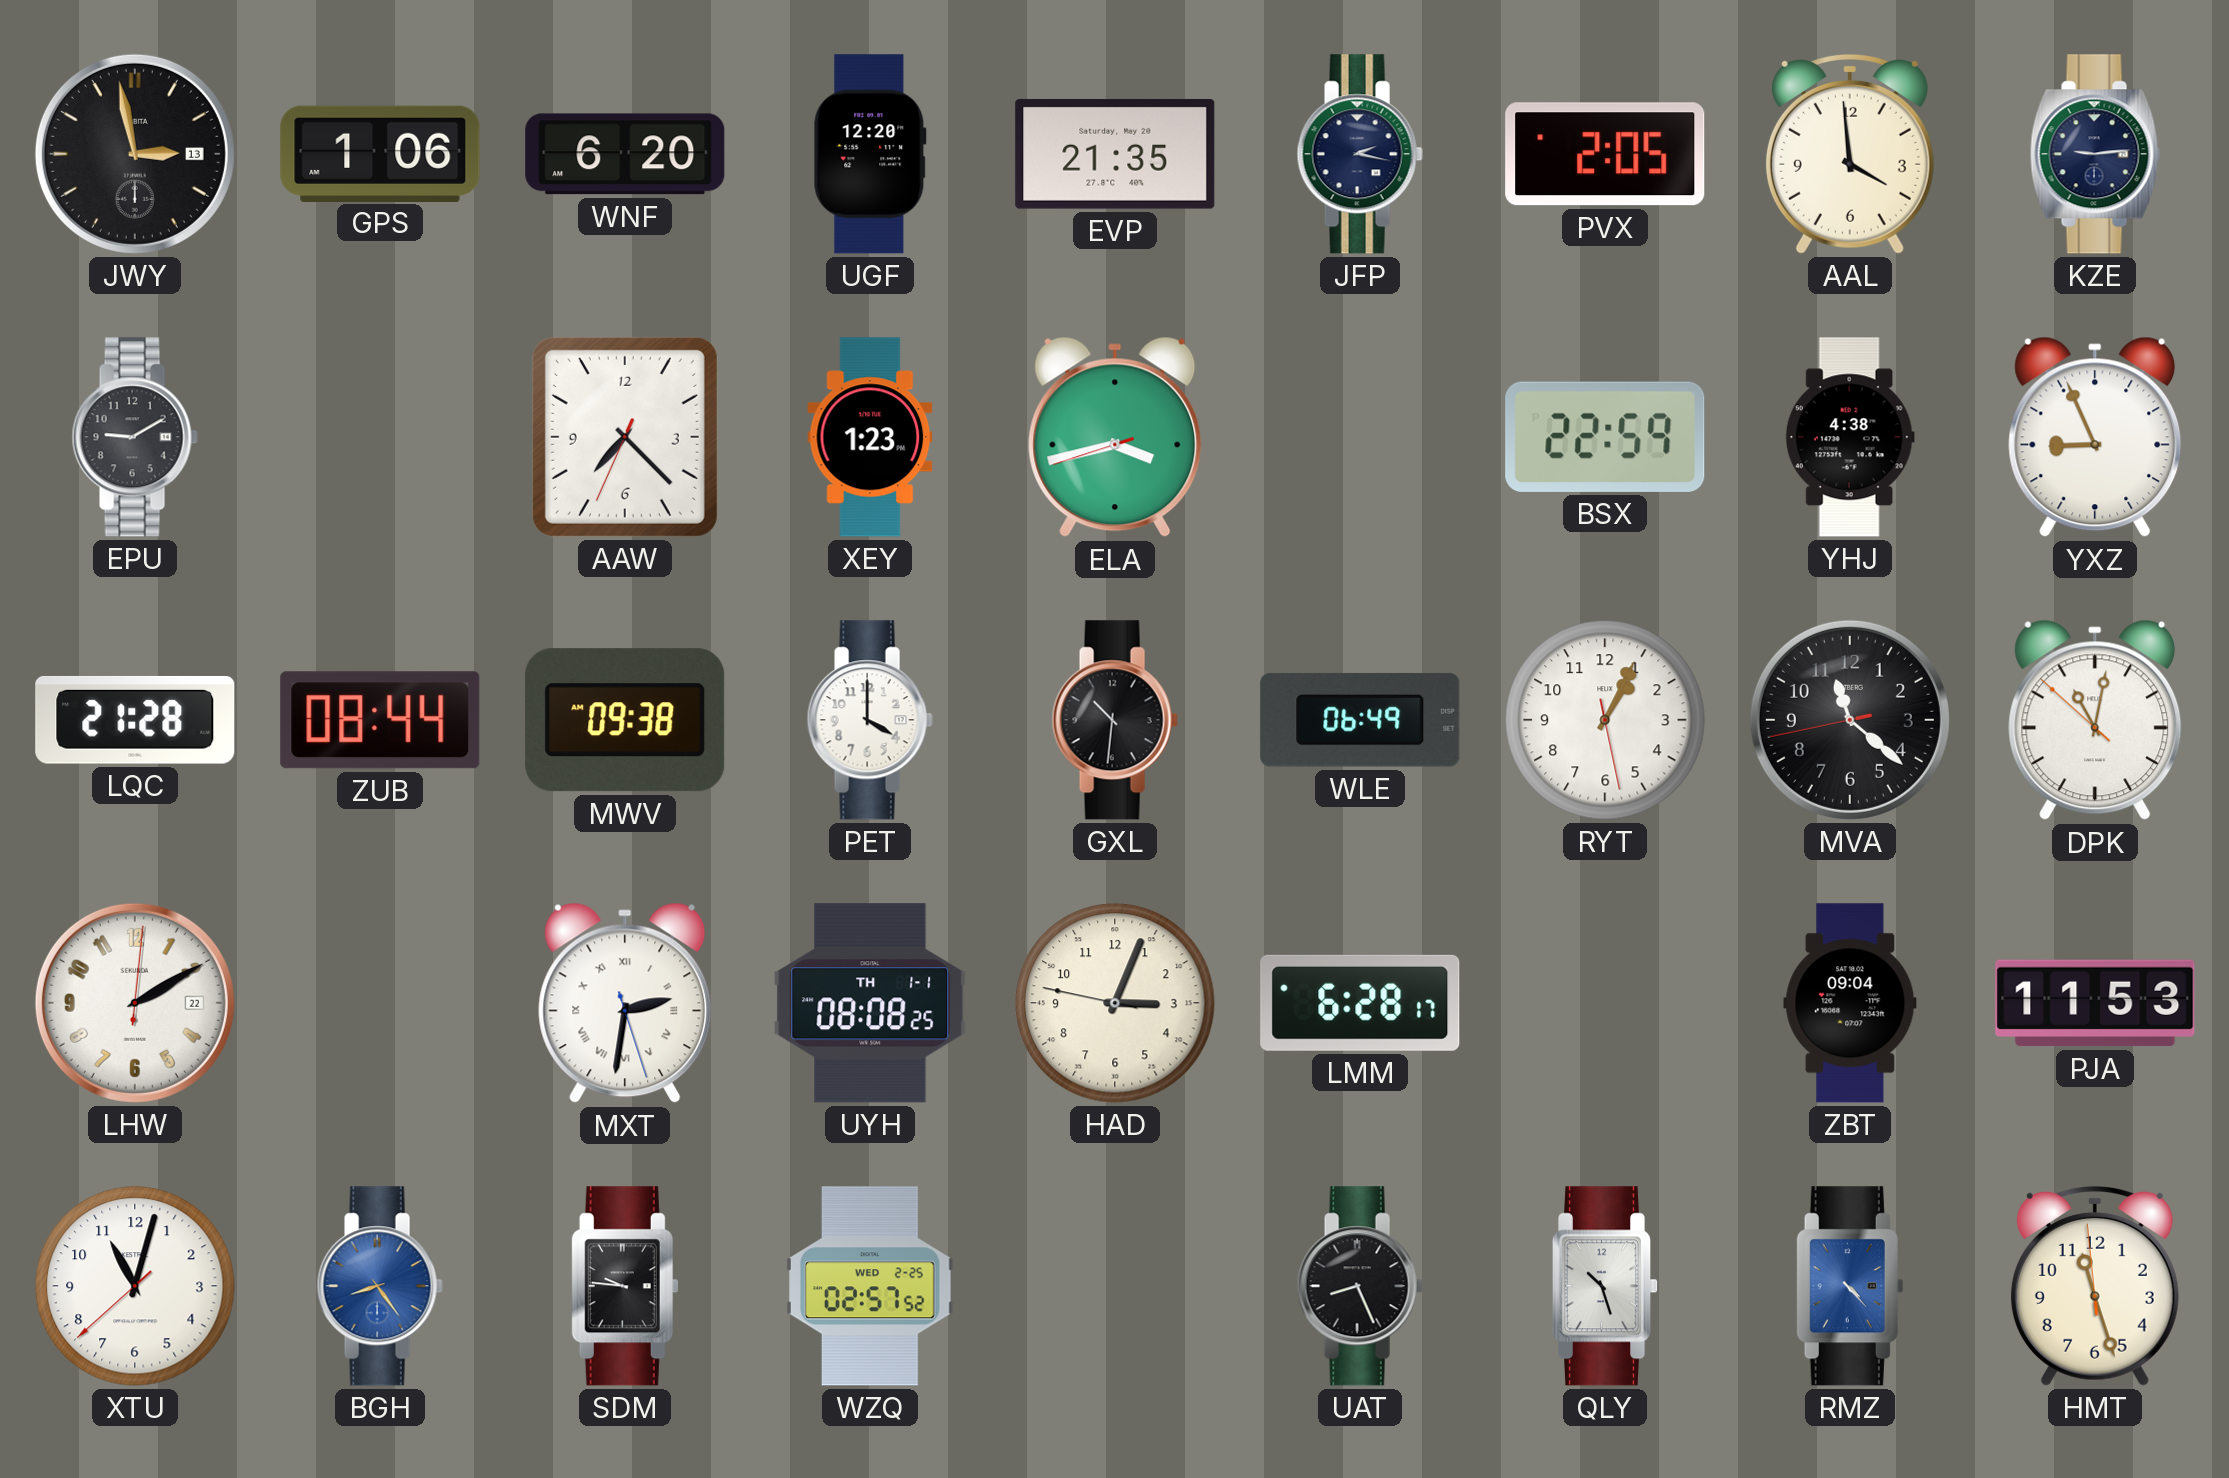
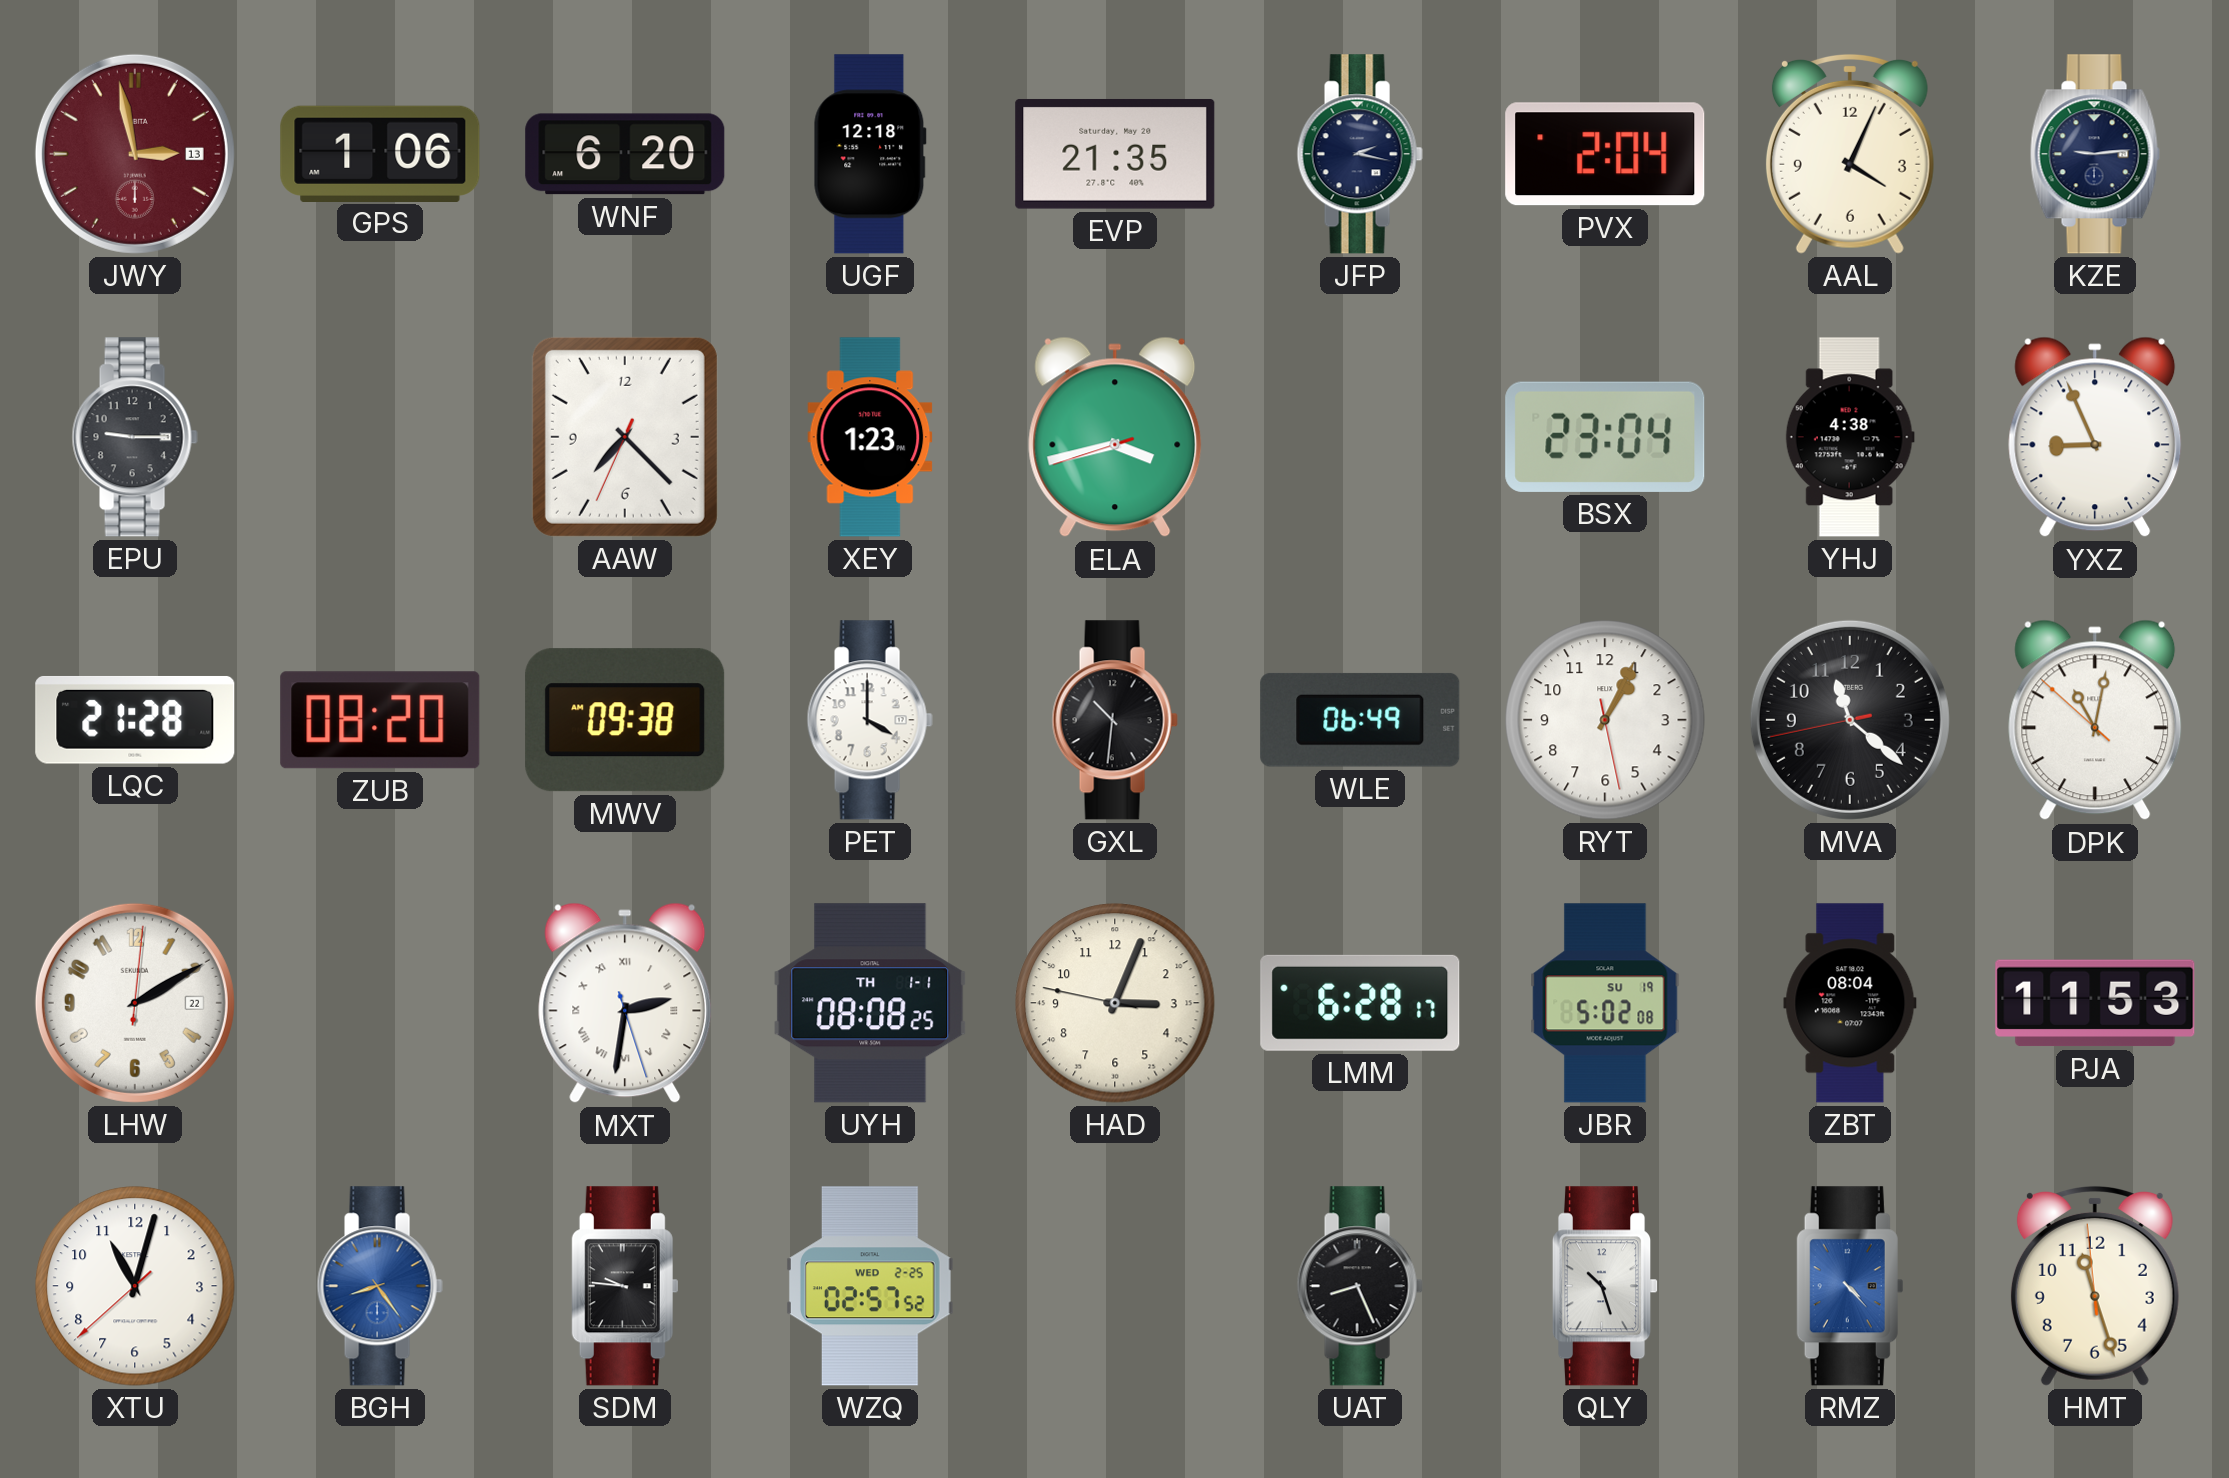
JWY dial: black -> burgundy (135, 154)
UGF: 12:20 -> 12:18 (870, 154)
PVX: 2:05 -> 2:04 (1605, 154)
AAL: 3:59 -> 4:04 (1850, 154)
EPU: 9:10 -> 9:15 (135, 437)
BSX: 22:59 -> 23:04 (1605, 437)
ZUB: 08:44 -> 08:20 (380, 720)
JBR: none -> 5:02 (1605, 1003)
ZBT: 09:04 -> 08:04 (1850, 1003)
